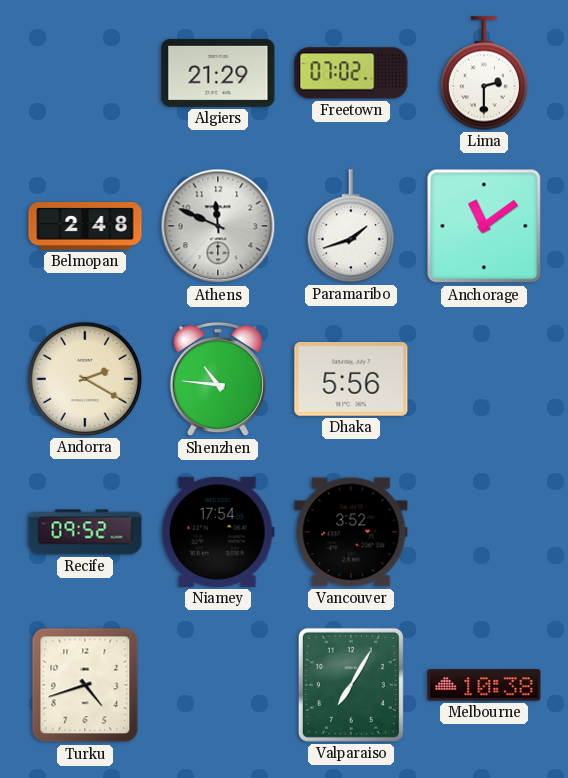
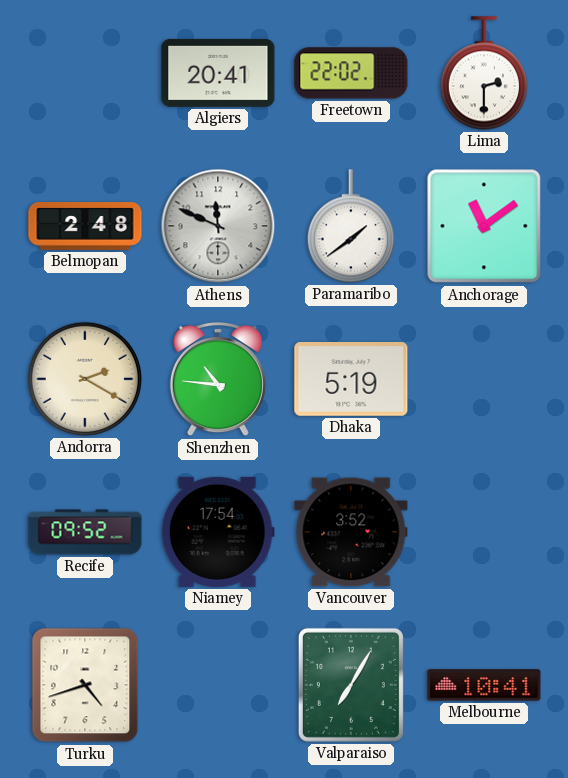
Algiers: 21:29 -> 20:41 (218, 73)
Freetown: 07:02 -> 22:02 (351, 73)
Paramaribo: 1:42 -> 1:39 (351, 226)
Dhaka: 5:56 -> 5:19 (351, 380)
Melbourne: 10:38 -> 10:41 (484, 685)
